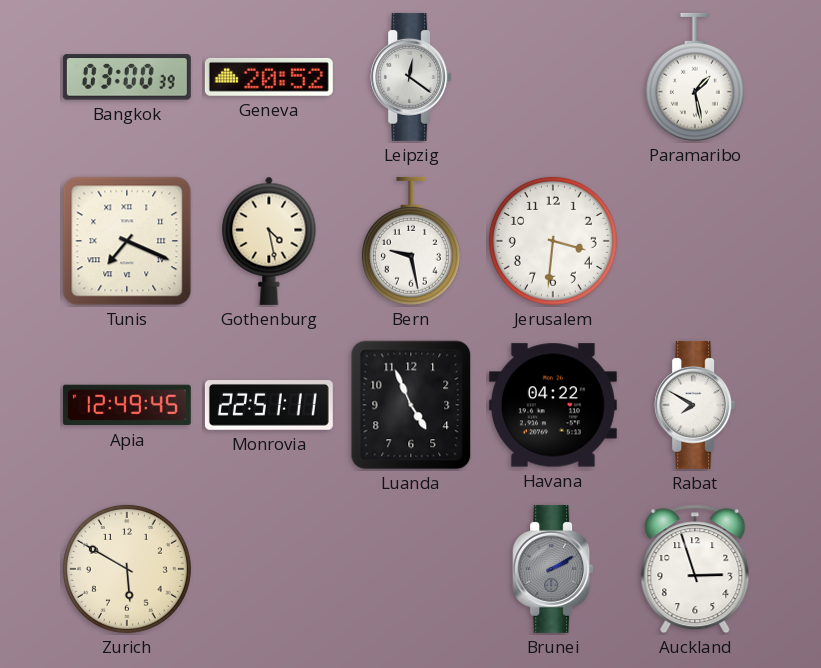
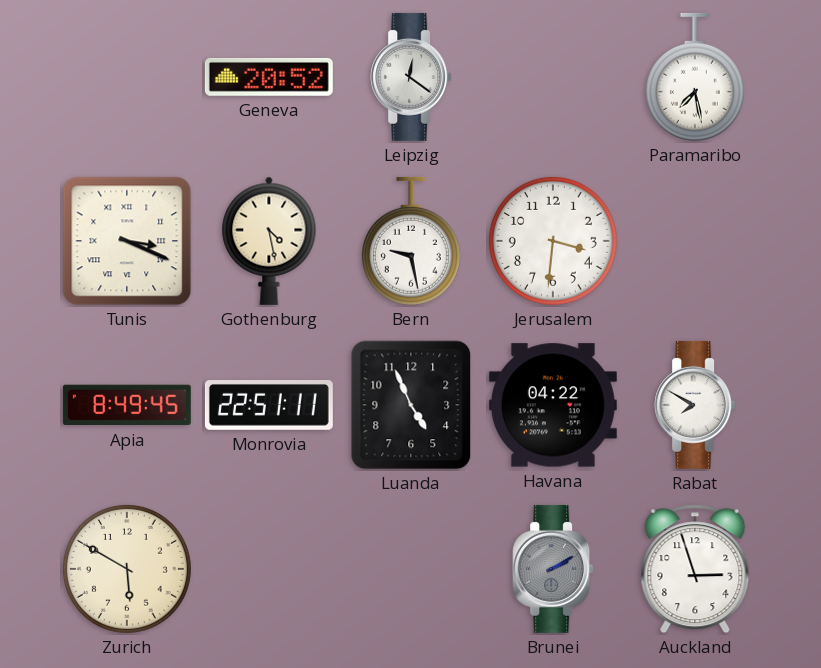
Bangkok: 03:00 -> none (127, 77)
Paramaribo: 1:28 -> 7:28 (695, 77)
Tunis: 7:19 -> 3:19 (127, 241)
Apia: 12:49 -> 8:49 (127, 405)
